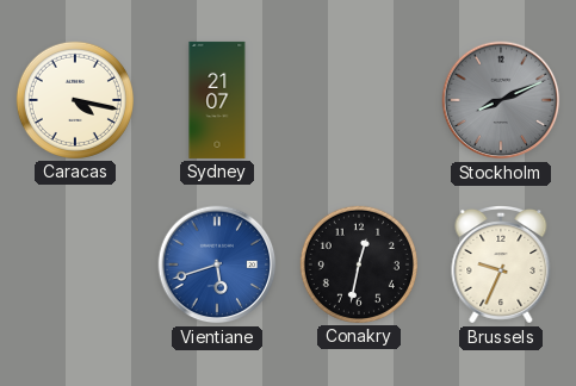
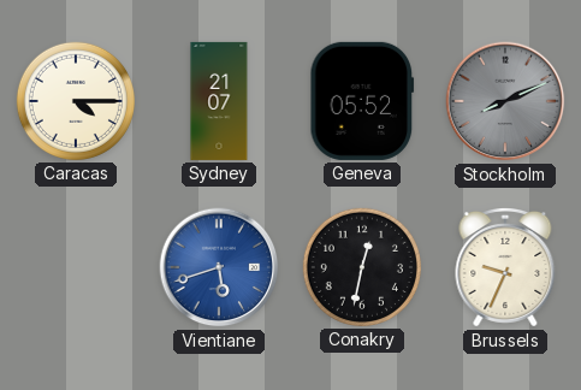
Caracas: 4:17 -> 4:15 (76, 101)
Geneva: none -> 05:52 (362, 101)
